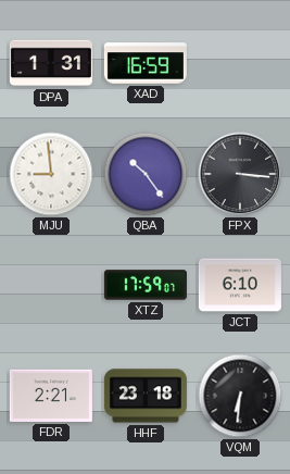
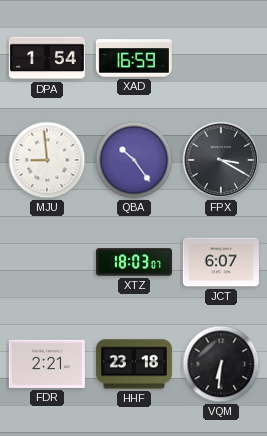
DPA: 1:31 -> 1:54 (47, 58)
FPX: 3:16 -> 3:20 (221, 160)
XTZ: 17:59 -> 18:03 (134, 262)
JCT: 6:10 -> 6:07 (221, 262)
